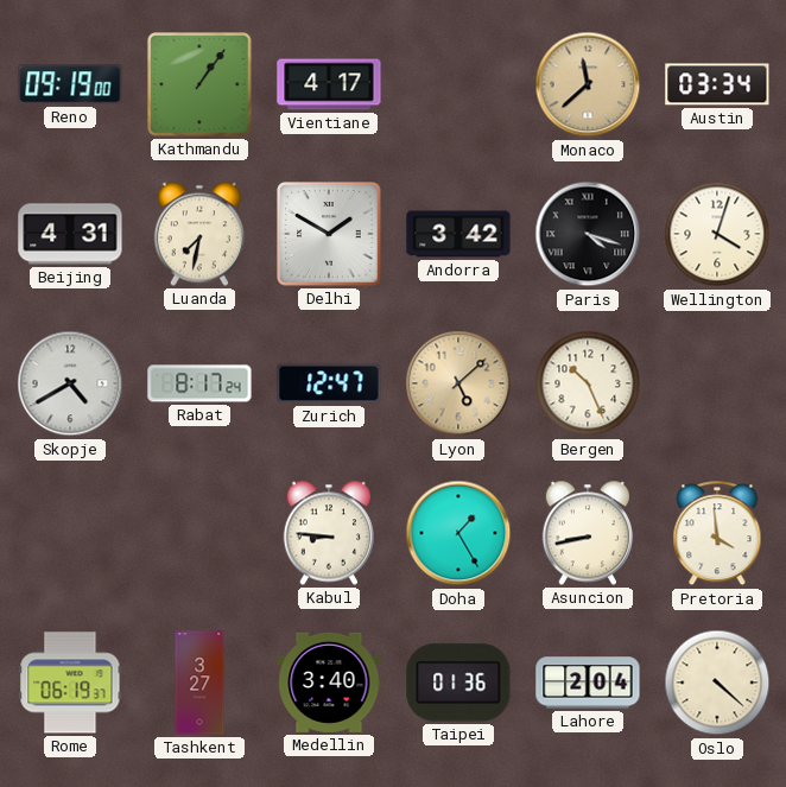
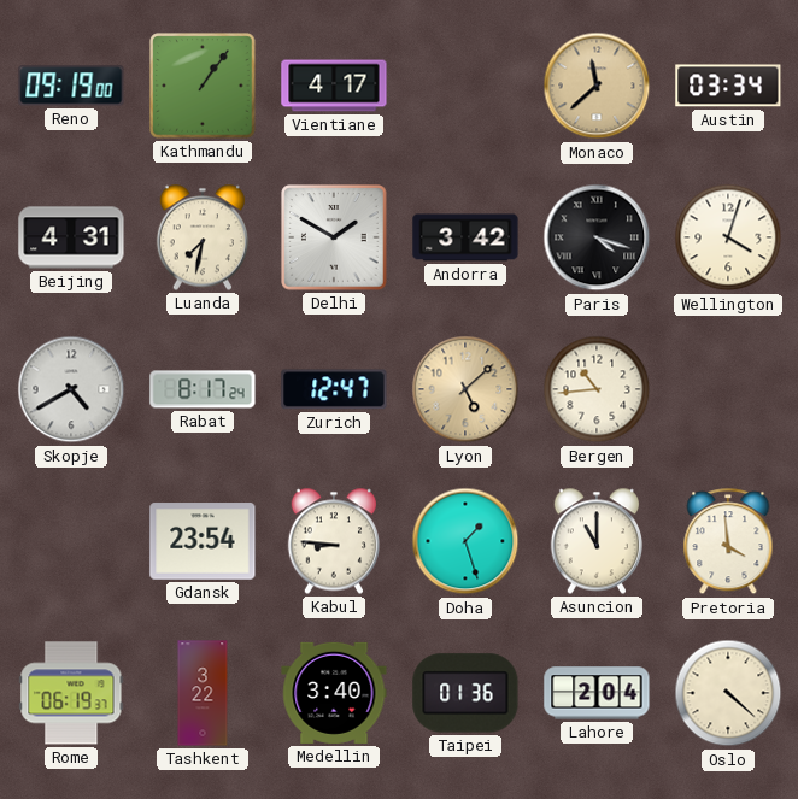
Bergen: 10:26 -> 10:44 (597, 389)
Gdansk: none -> 23:54 (203, 541)
Doha: 1:25 -> 1:27 (465, 541)
Asuncion: 8:43 -> 11:00 (595, 541)
Tashkent: 3:27 -> 3:22 (203, 693)
